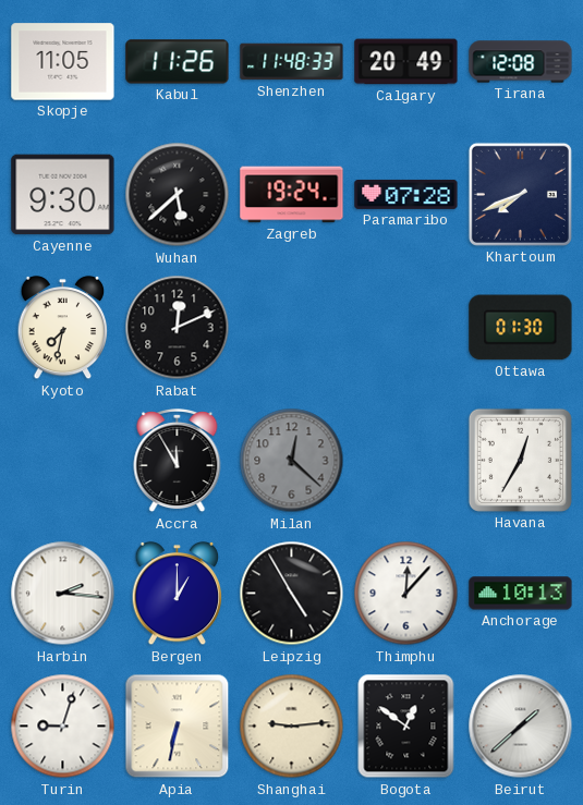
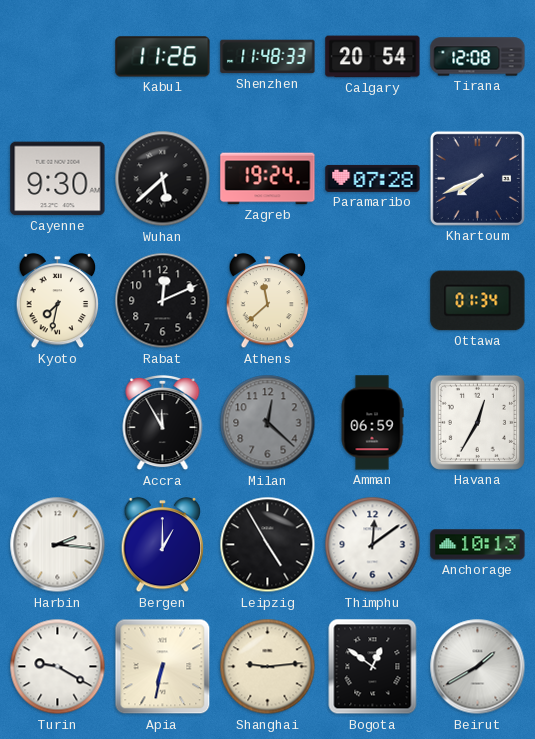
Skopje: 11:05 -> none (63, 62)
Calgary: 20:49 -> 20:54 (373, 57)
Athens: none -> 11:38 (268, 301)
Ottawa: 01:30 -> 01:34 (478, 301)
Amman: none -> 06:59 (372, 423)
Thimphu: 12:07 -> 12:09 (373, 545)
Turin: 9:03 -> 9:20 (58, 667)
Beirut: 1:38 -> 1:40 (478, 667)
